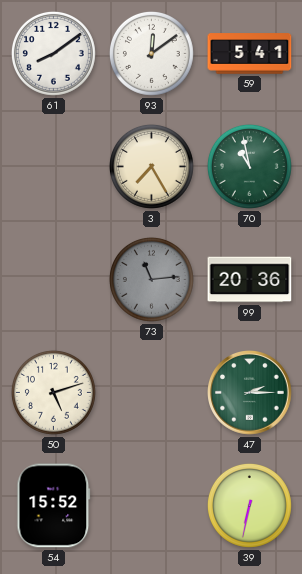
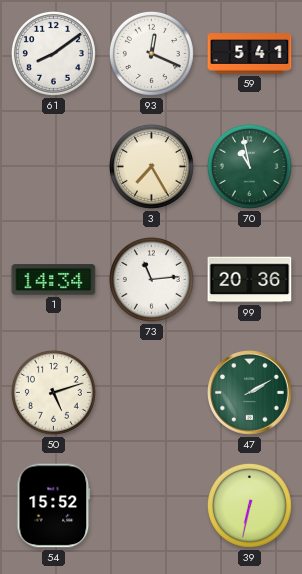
93: 12:09 -> 12:19 (151, 53)
1: none -> 14:34 (54, 280)
73 dial: grey -> white (151, 279)
47: 2:15 -> 2:10 (250, 393)
